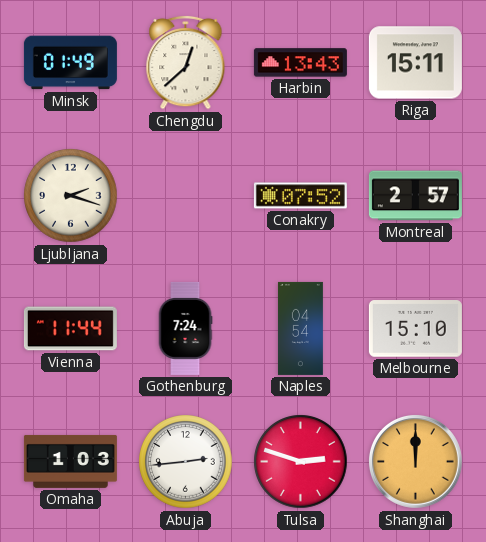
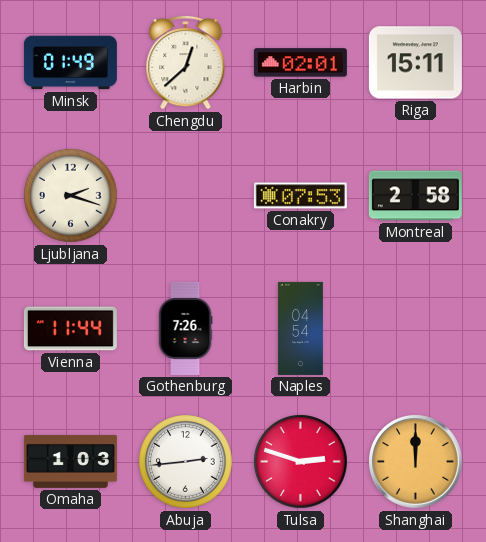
Harbin: 13:43 -> 02:01 (300, 63)
Conakry: 07:52 -> 07:53 (300, 196)
Montreal: 2:57 -> 2:58 (415, 196)
Gothenburg: 7:24 -> 7:26 (185, 328)
Melbourne: 15:10 -> none (415, 329)
